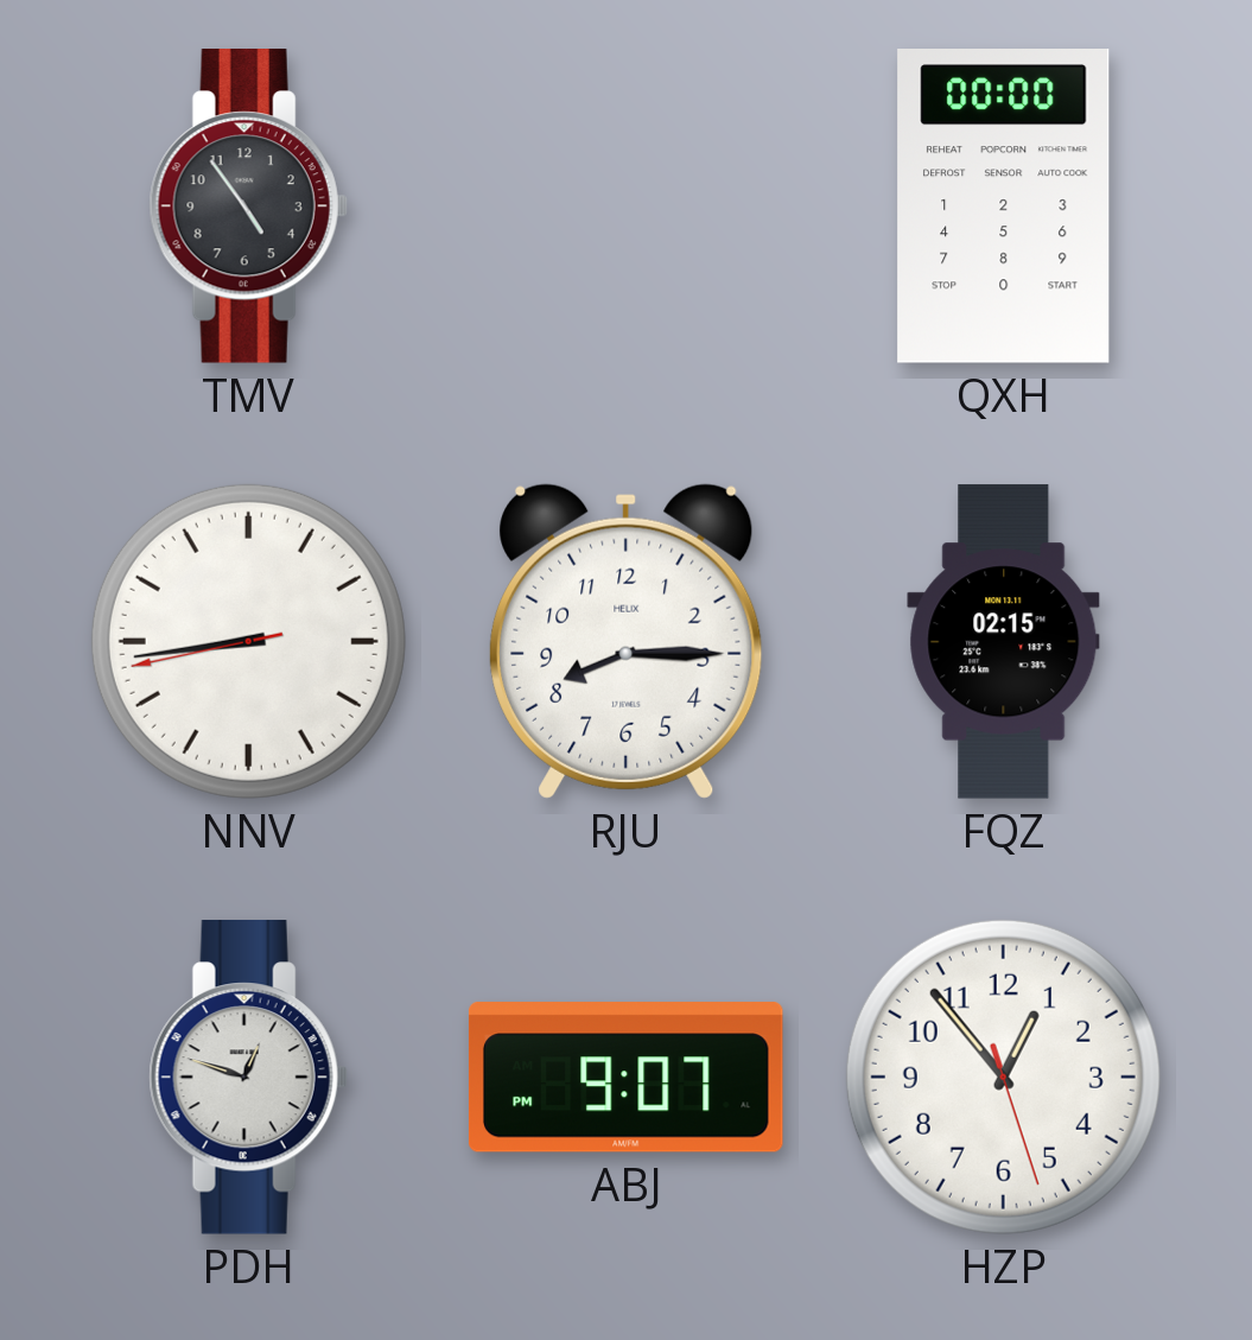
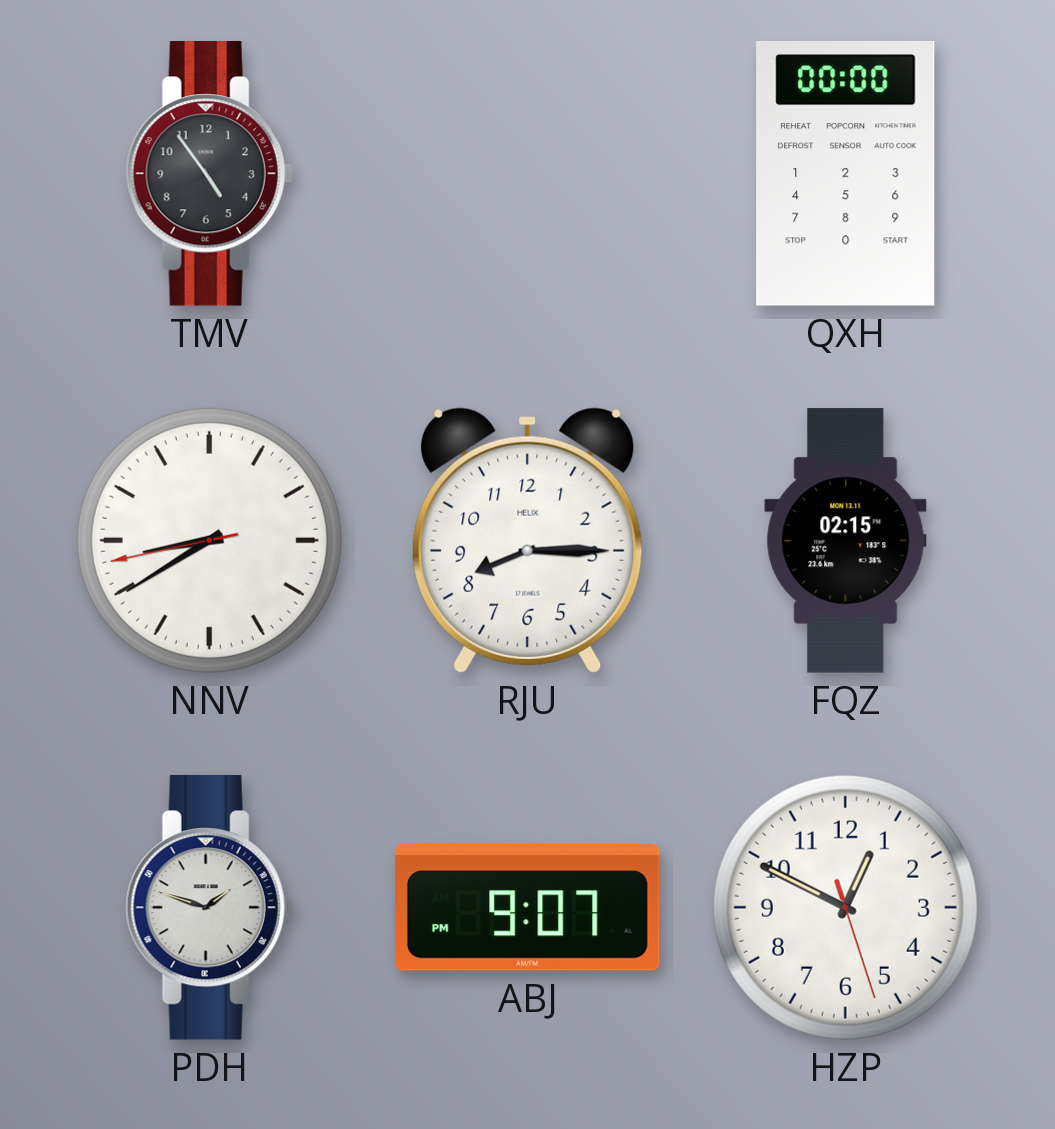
NNV: 8:43 -> 8:39 (209, 540)
PDH: 12:48 -> 1:48 (209, 908)
HZP: 12:53 -> 12:49 (845, 907)
